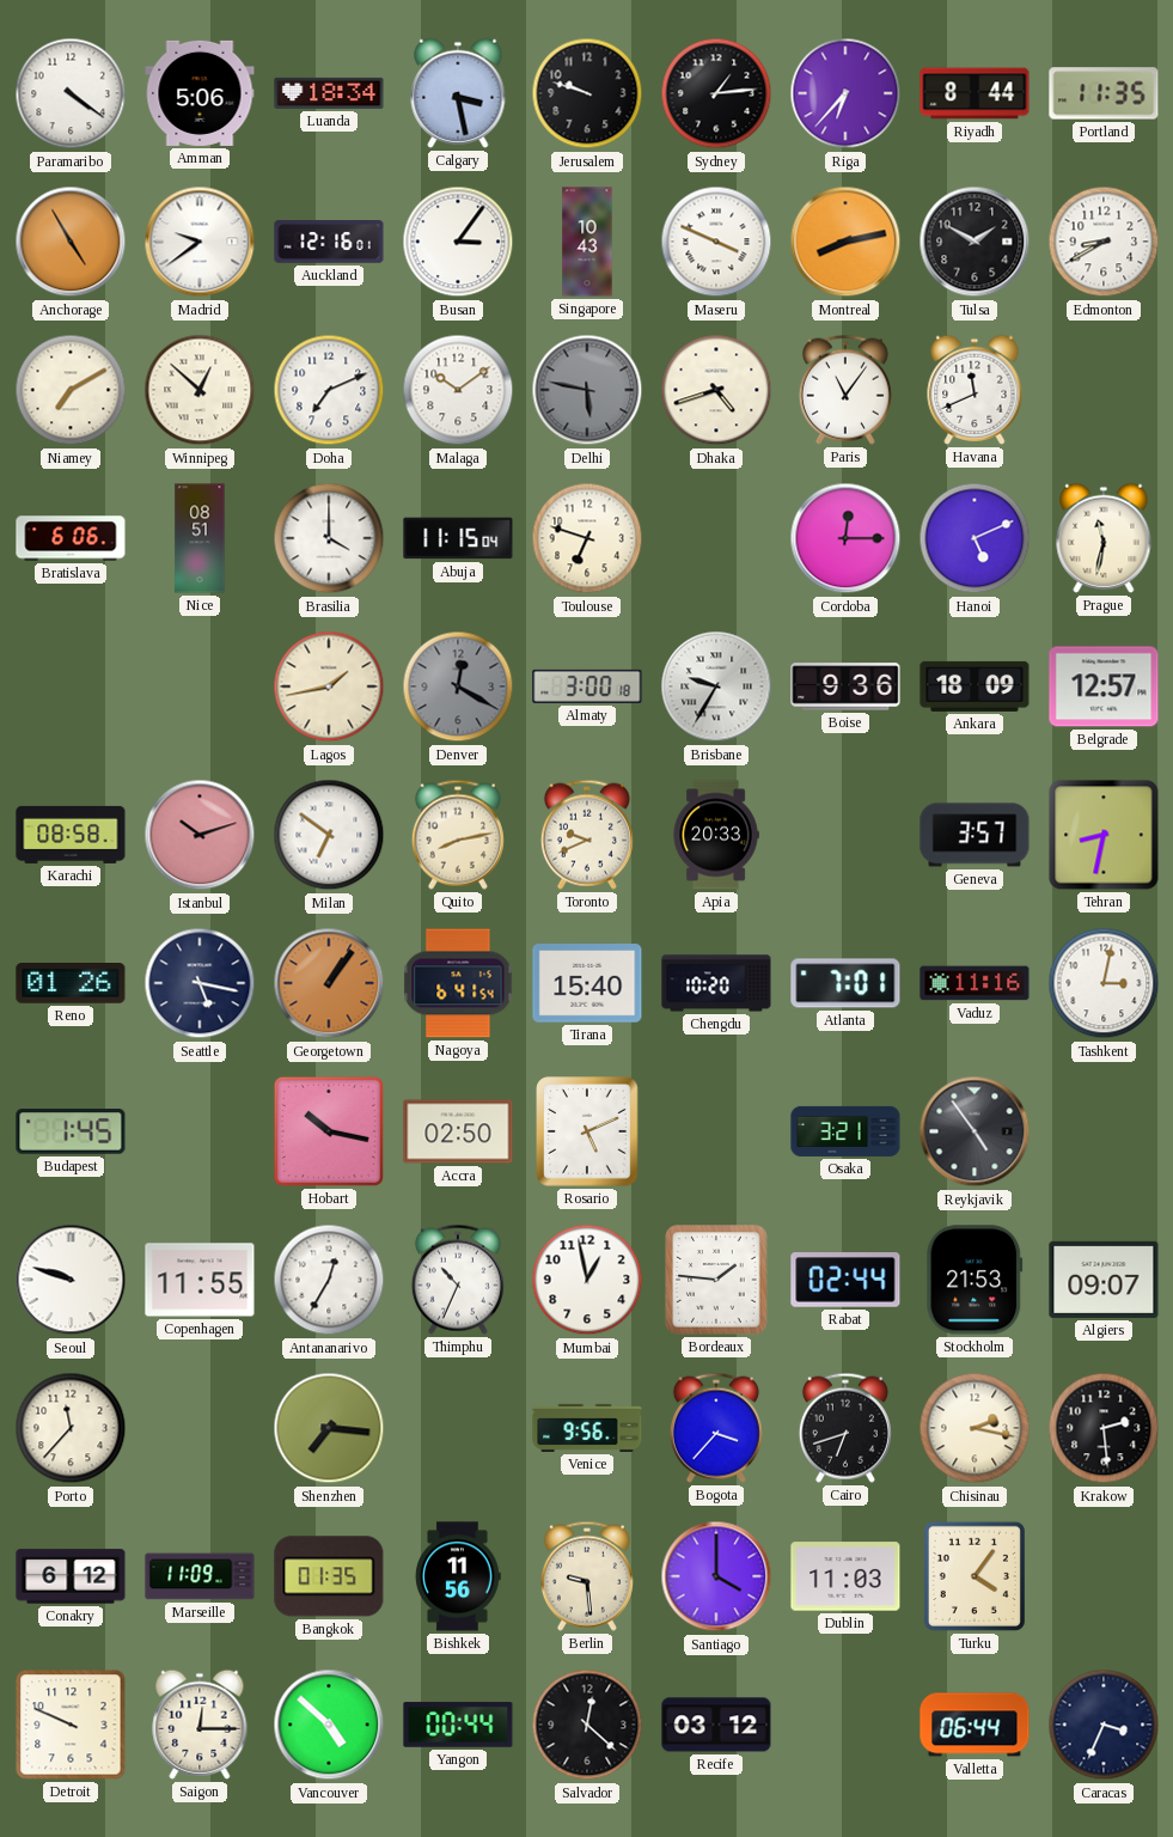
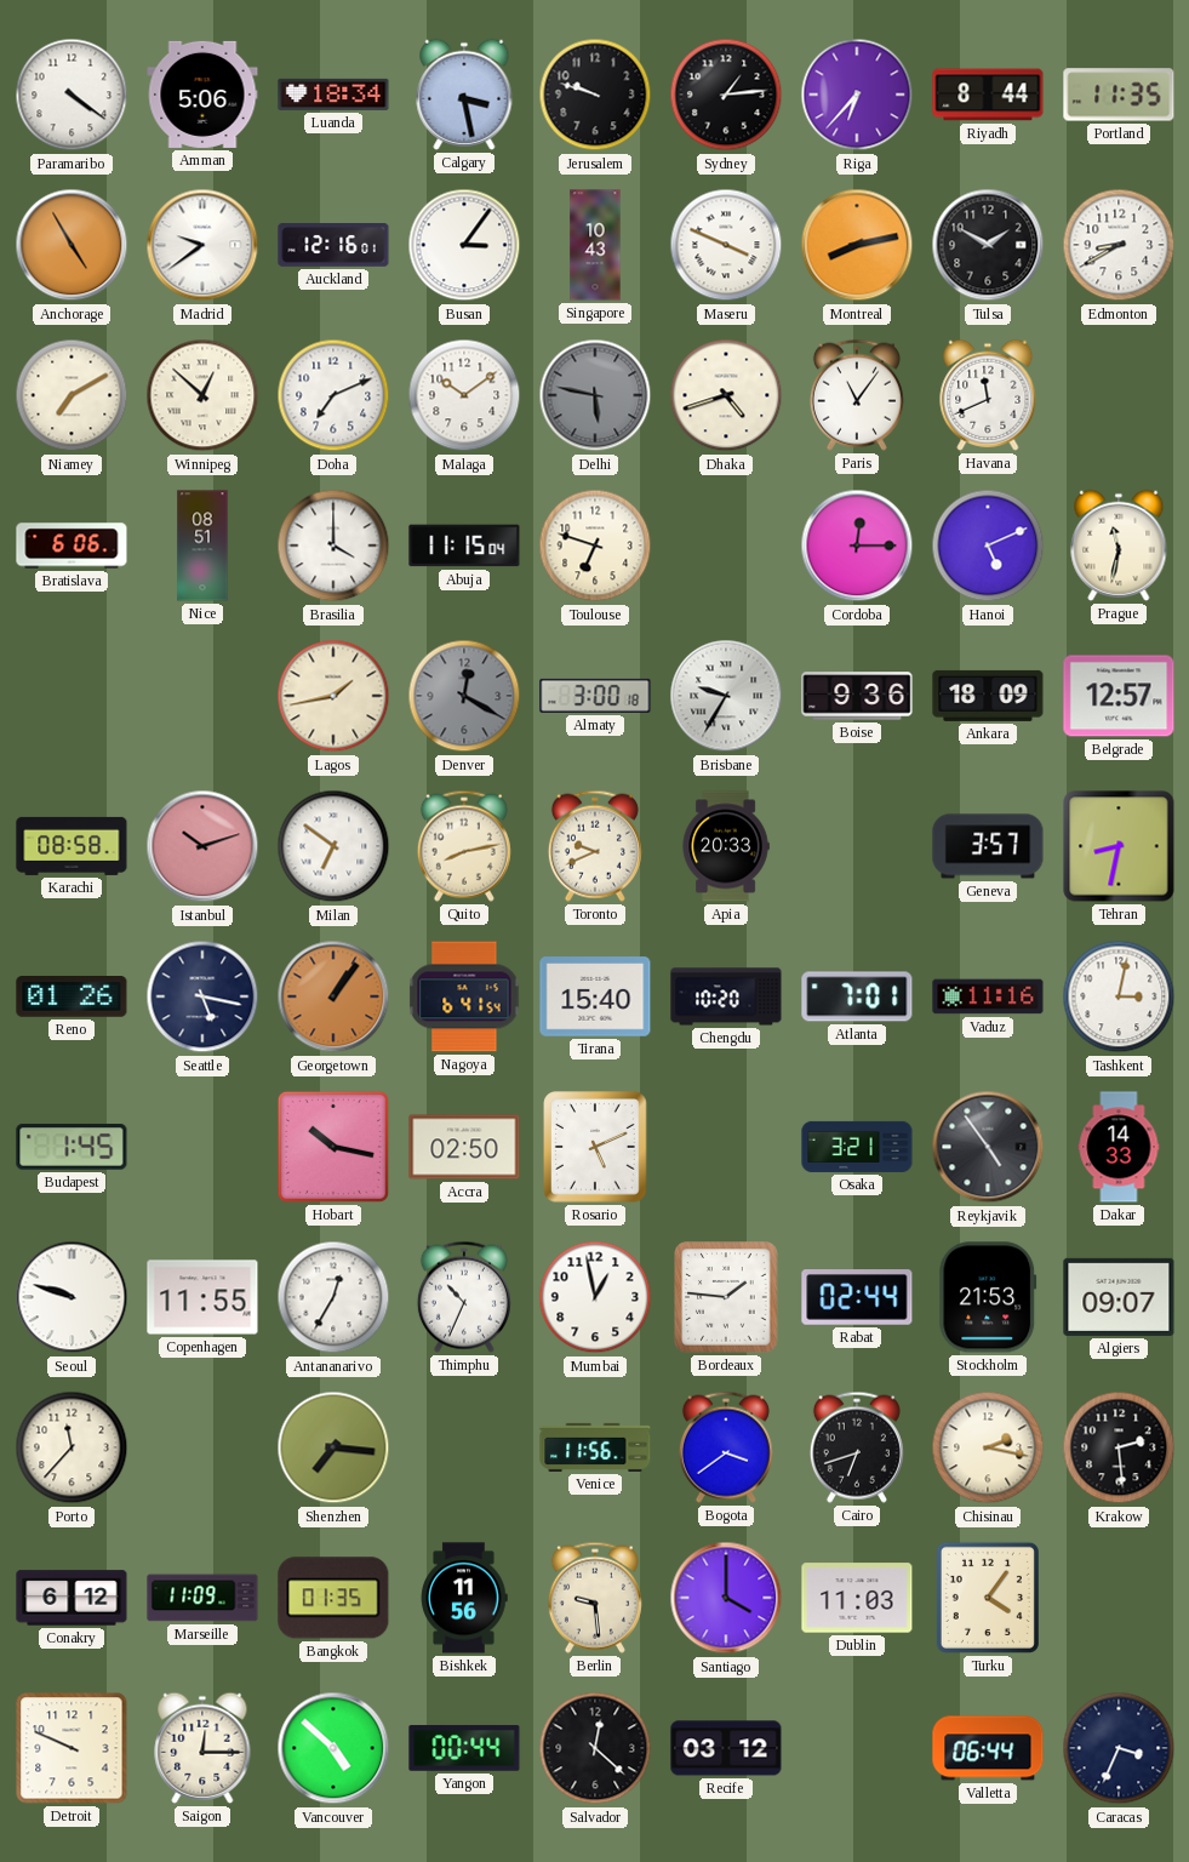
Dakar: none -> 14:33 (1119, 1147)
Venice: 9:56 -> 11:56 (595, 1447)
Bogota: 3:37 -> 3:39 (726, 1447)
